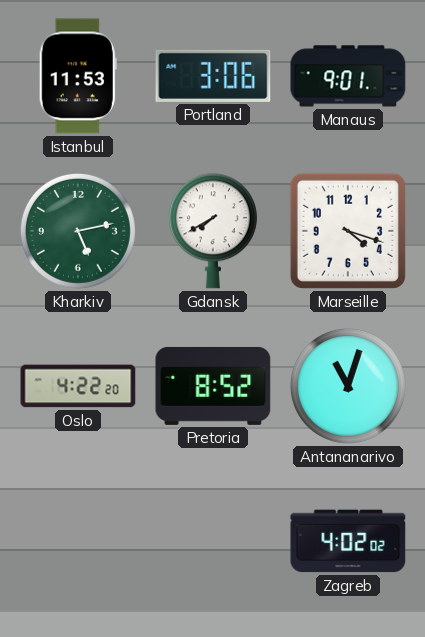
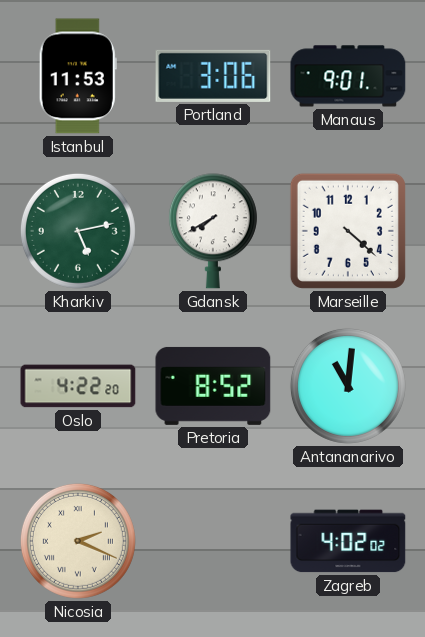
Marseille: 4:18 -> 4:22 (348, 231)
Antananarivo: 11:03 -> 11:01 (348, 386)
Nicosia: none -> 2:19 (78, 541)
